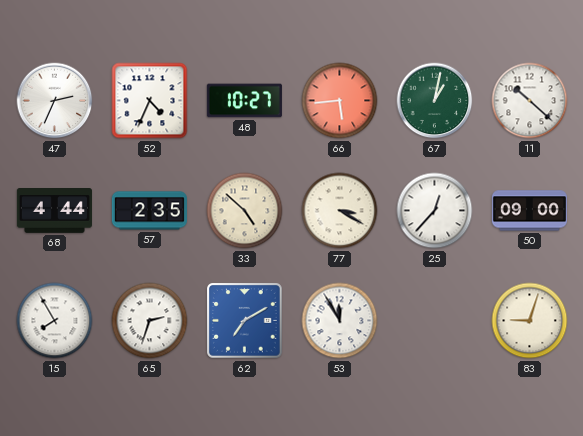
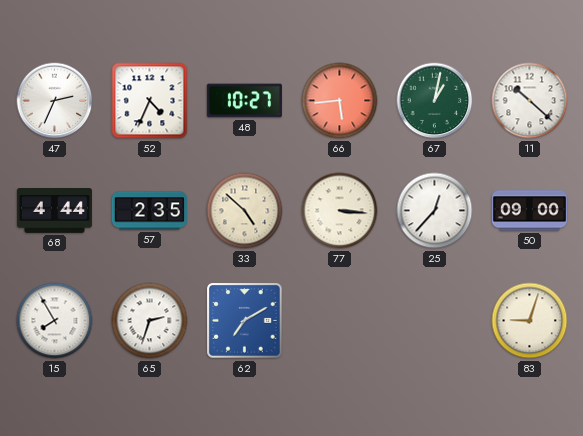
77: 3:20 -> 3:16 (340, 211)
53: 11:55 -> none (340, 321)
